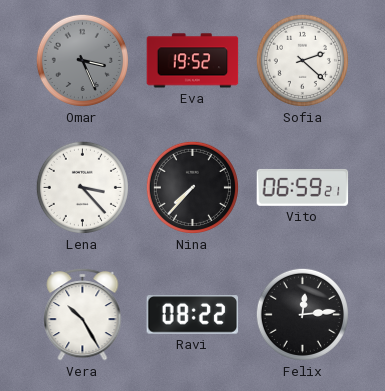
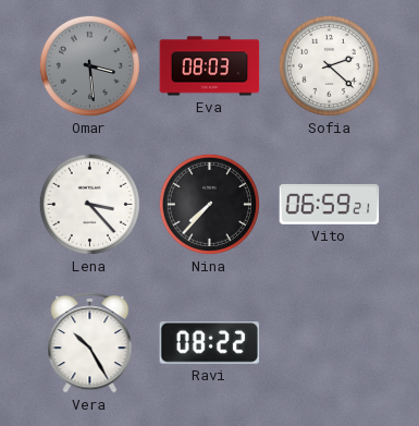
Omar: 3:26 -> 3:29 (89, 65)
Eva: 19:52 -> 08:03 (210, 66)
Felix: 12:14 -> none (302, 314)
